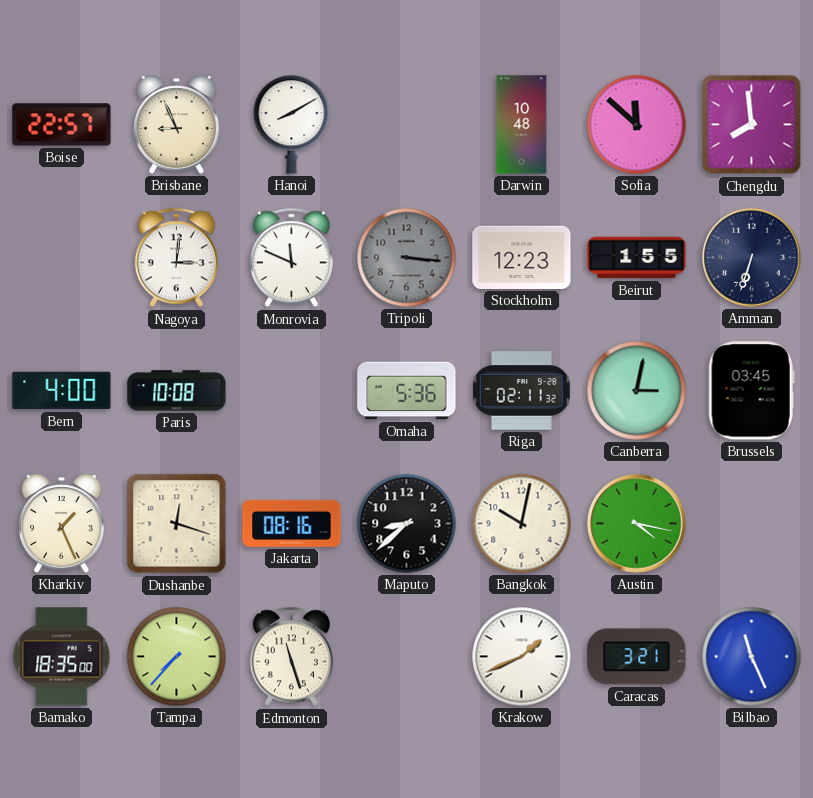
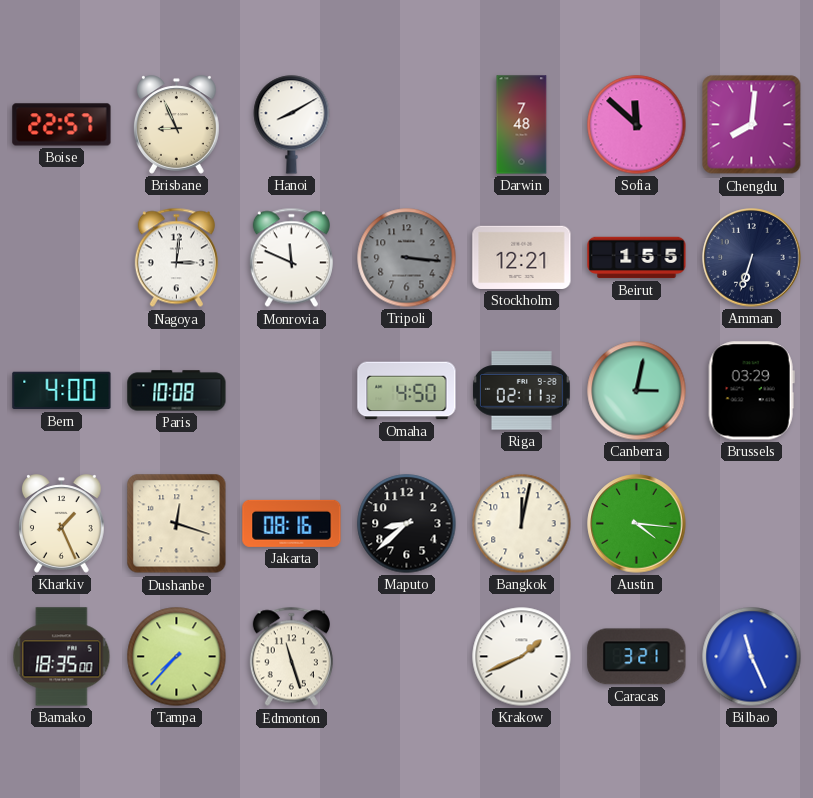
Darwin: 10:48 -> 7:48 (522, 125)
Chengdu: 7:59 -> 8:01 (752, 125)
Stockholm: 12:23 -> 12:21 (522, 257)
Omaha: 5:36 -> 4:50 (407, 391)
Brussels: 03:45 -> 03:29 (751, 391)
Bangkok: 10:02 -> 12:02 (522, 524)
Austin: 4:17 -> 4:16 (637, 524)
